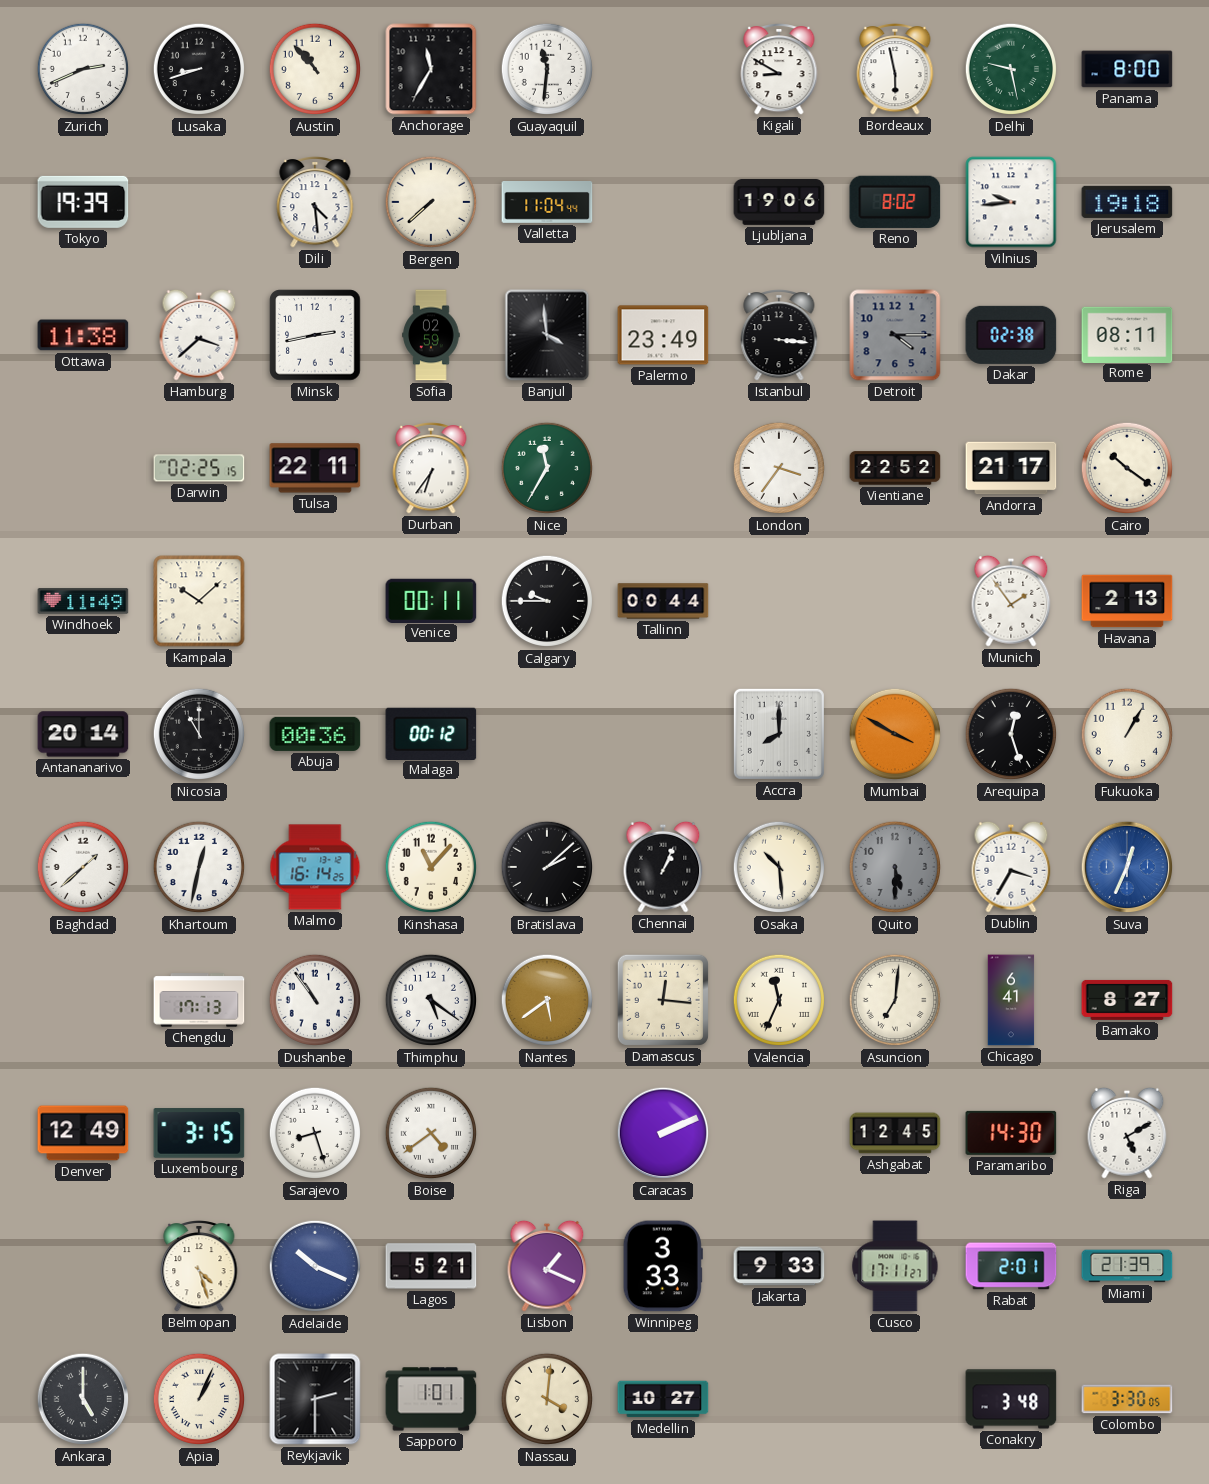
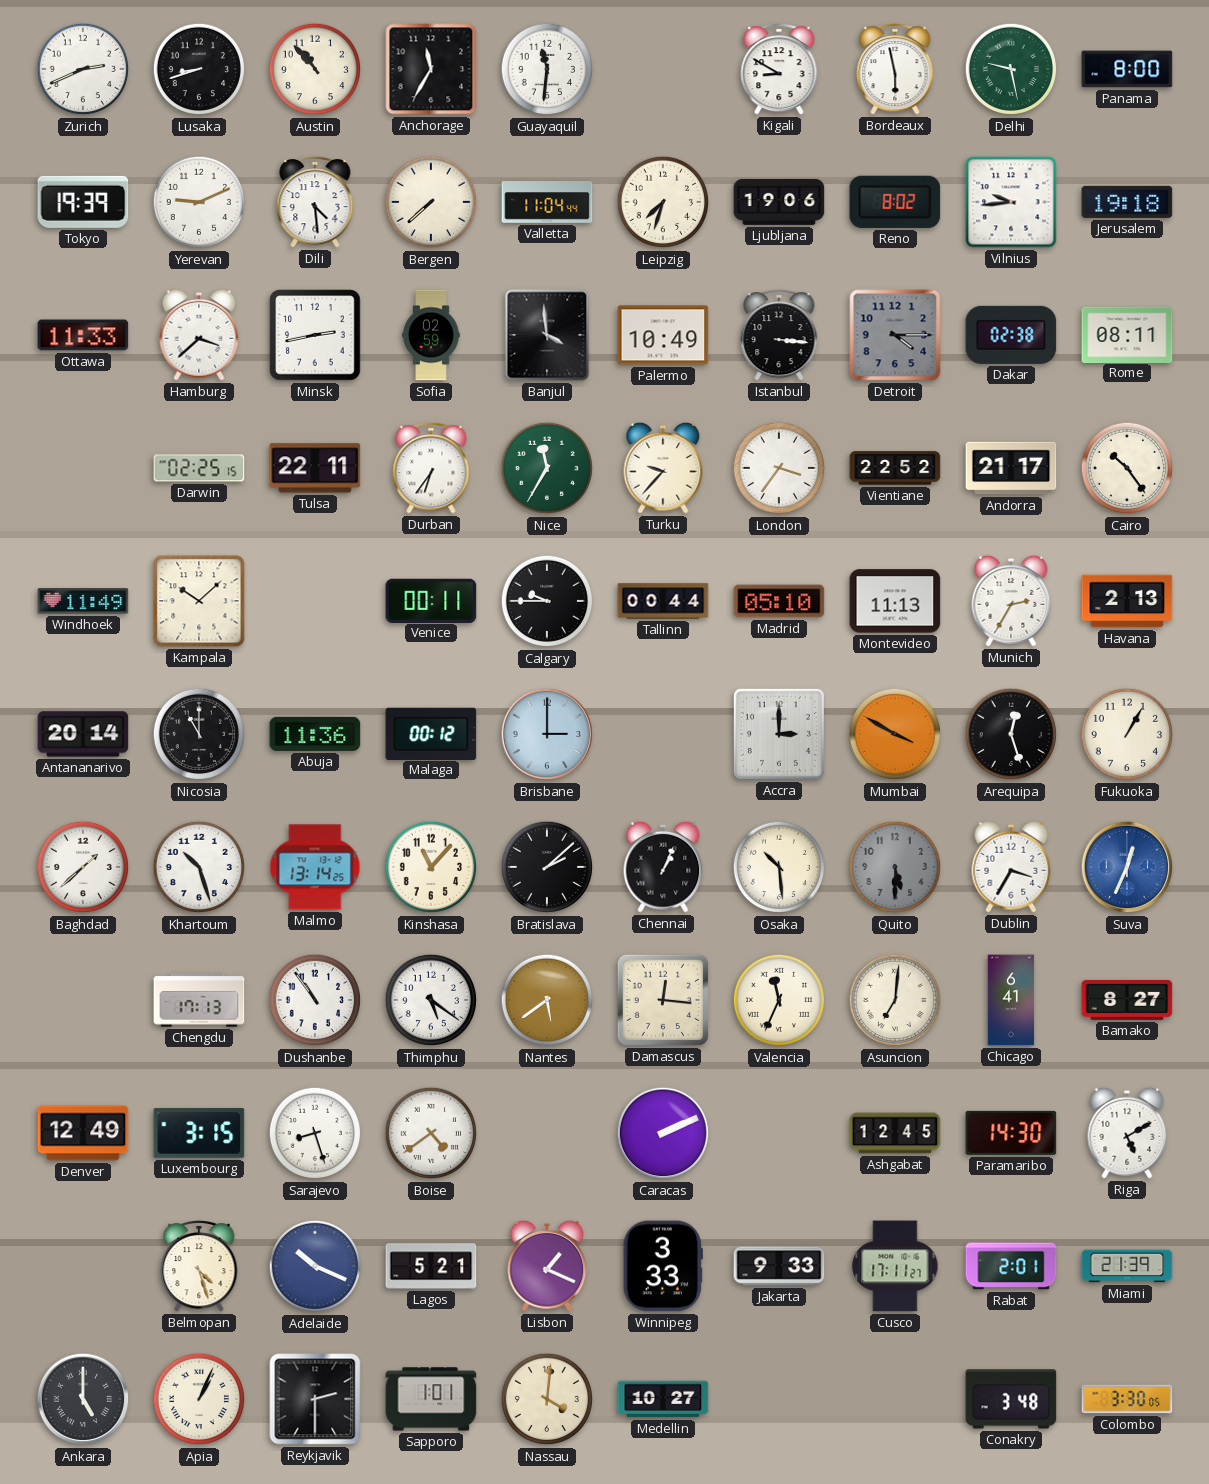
Yerevan: none -> 9:11 (199, 202)
Leipzig: none -> 7:33 (663, 202)
Ottawa: 11:38 -> 11:33 (83, 335)
Palermo: 23:49 -> 10:49 (663, 335)
Turku: none -> 9:37 (663, 468)
Cairo: 10:21 -> 10:24 (1127, 468)
Madrid: none -> 05:10 (779, 601)
Montevideo: none -> 11:13 (895, 601)
Munich: 1:54 -> 2:35 (1011, 601)
Abuja: 00:36 -> 11:36 (315, 734)
Brisbane: none -> 3:00 (547, 734)
Accra: 8:00 -> 3:00 (779, 734)
Khartoum: 12:32 -> 10:27 (199, 867)
Malmo: 16:14 -> 13:14 (315, 867)
